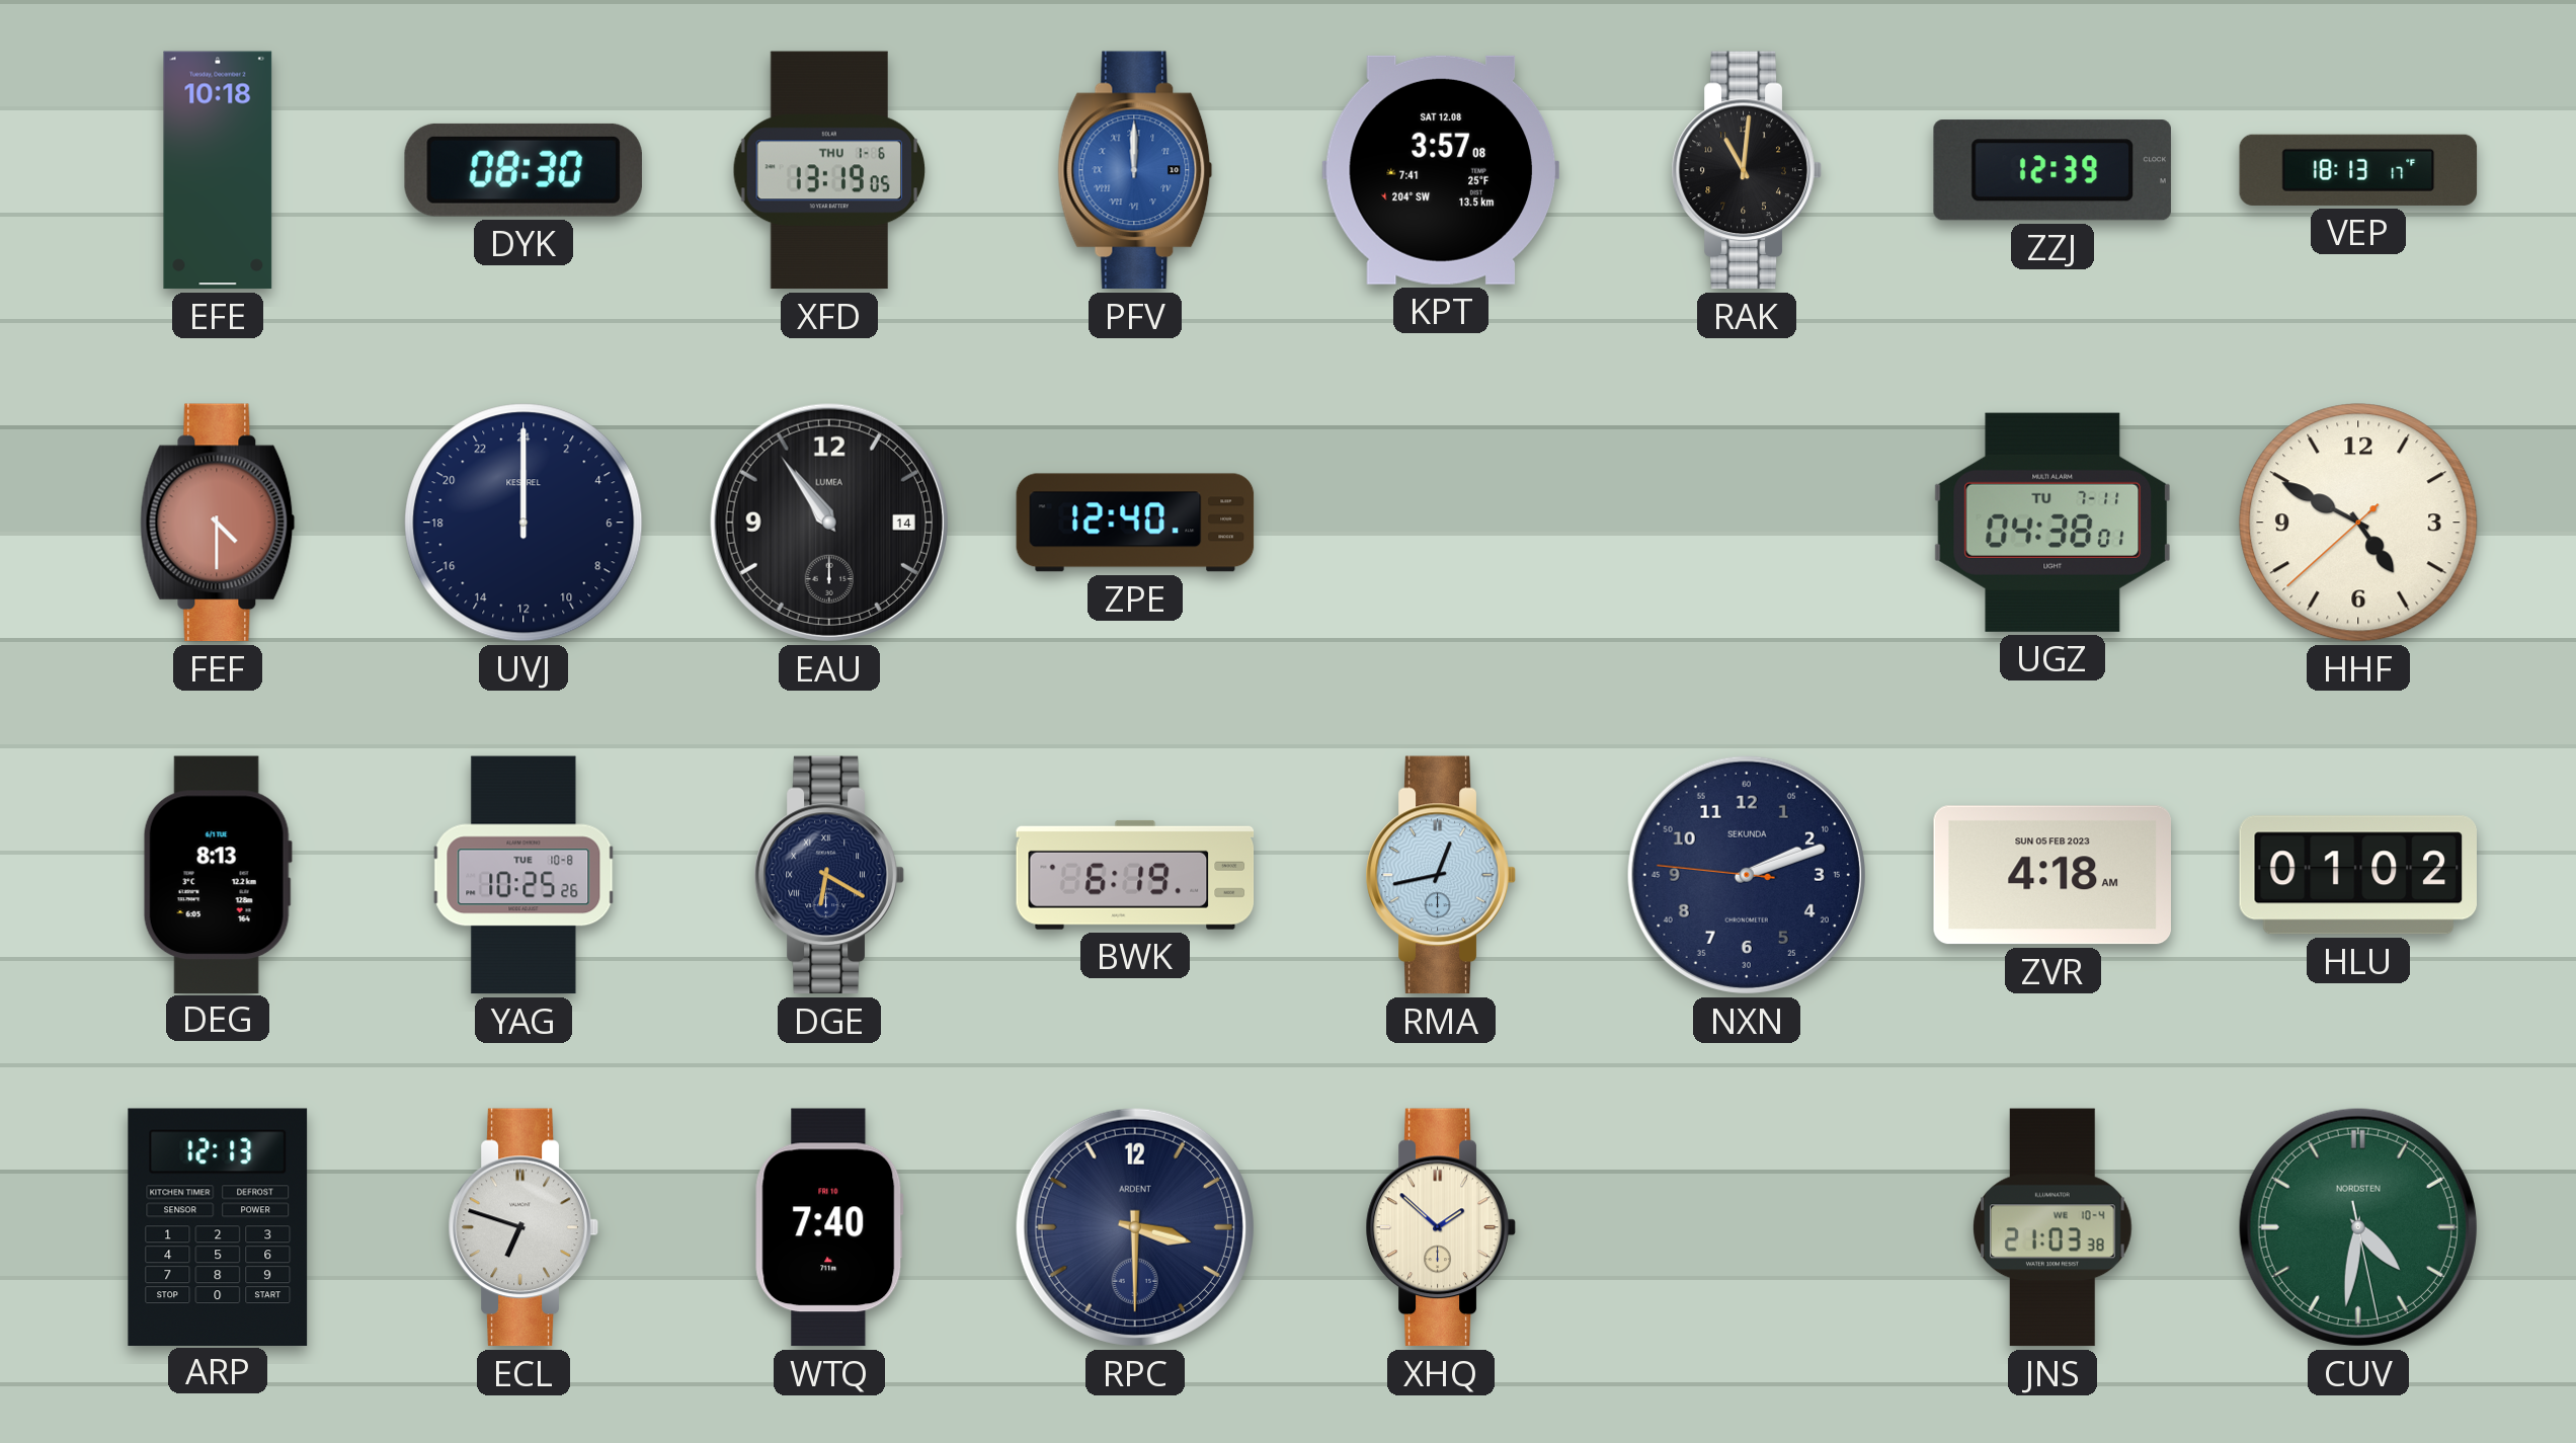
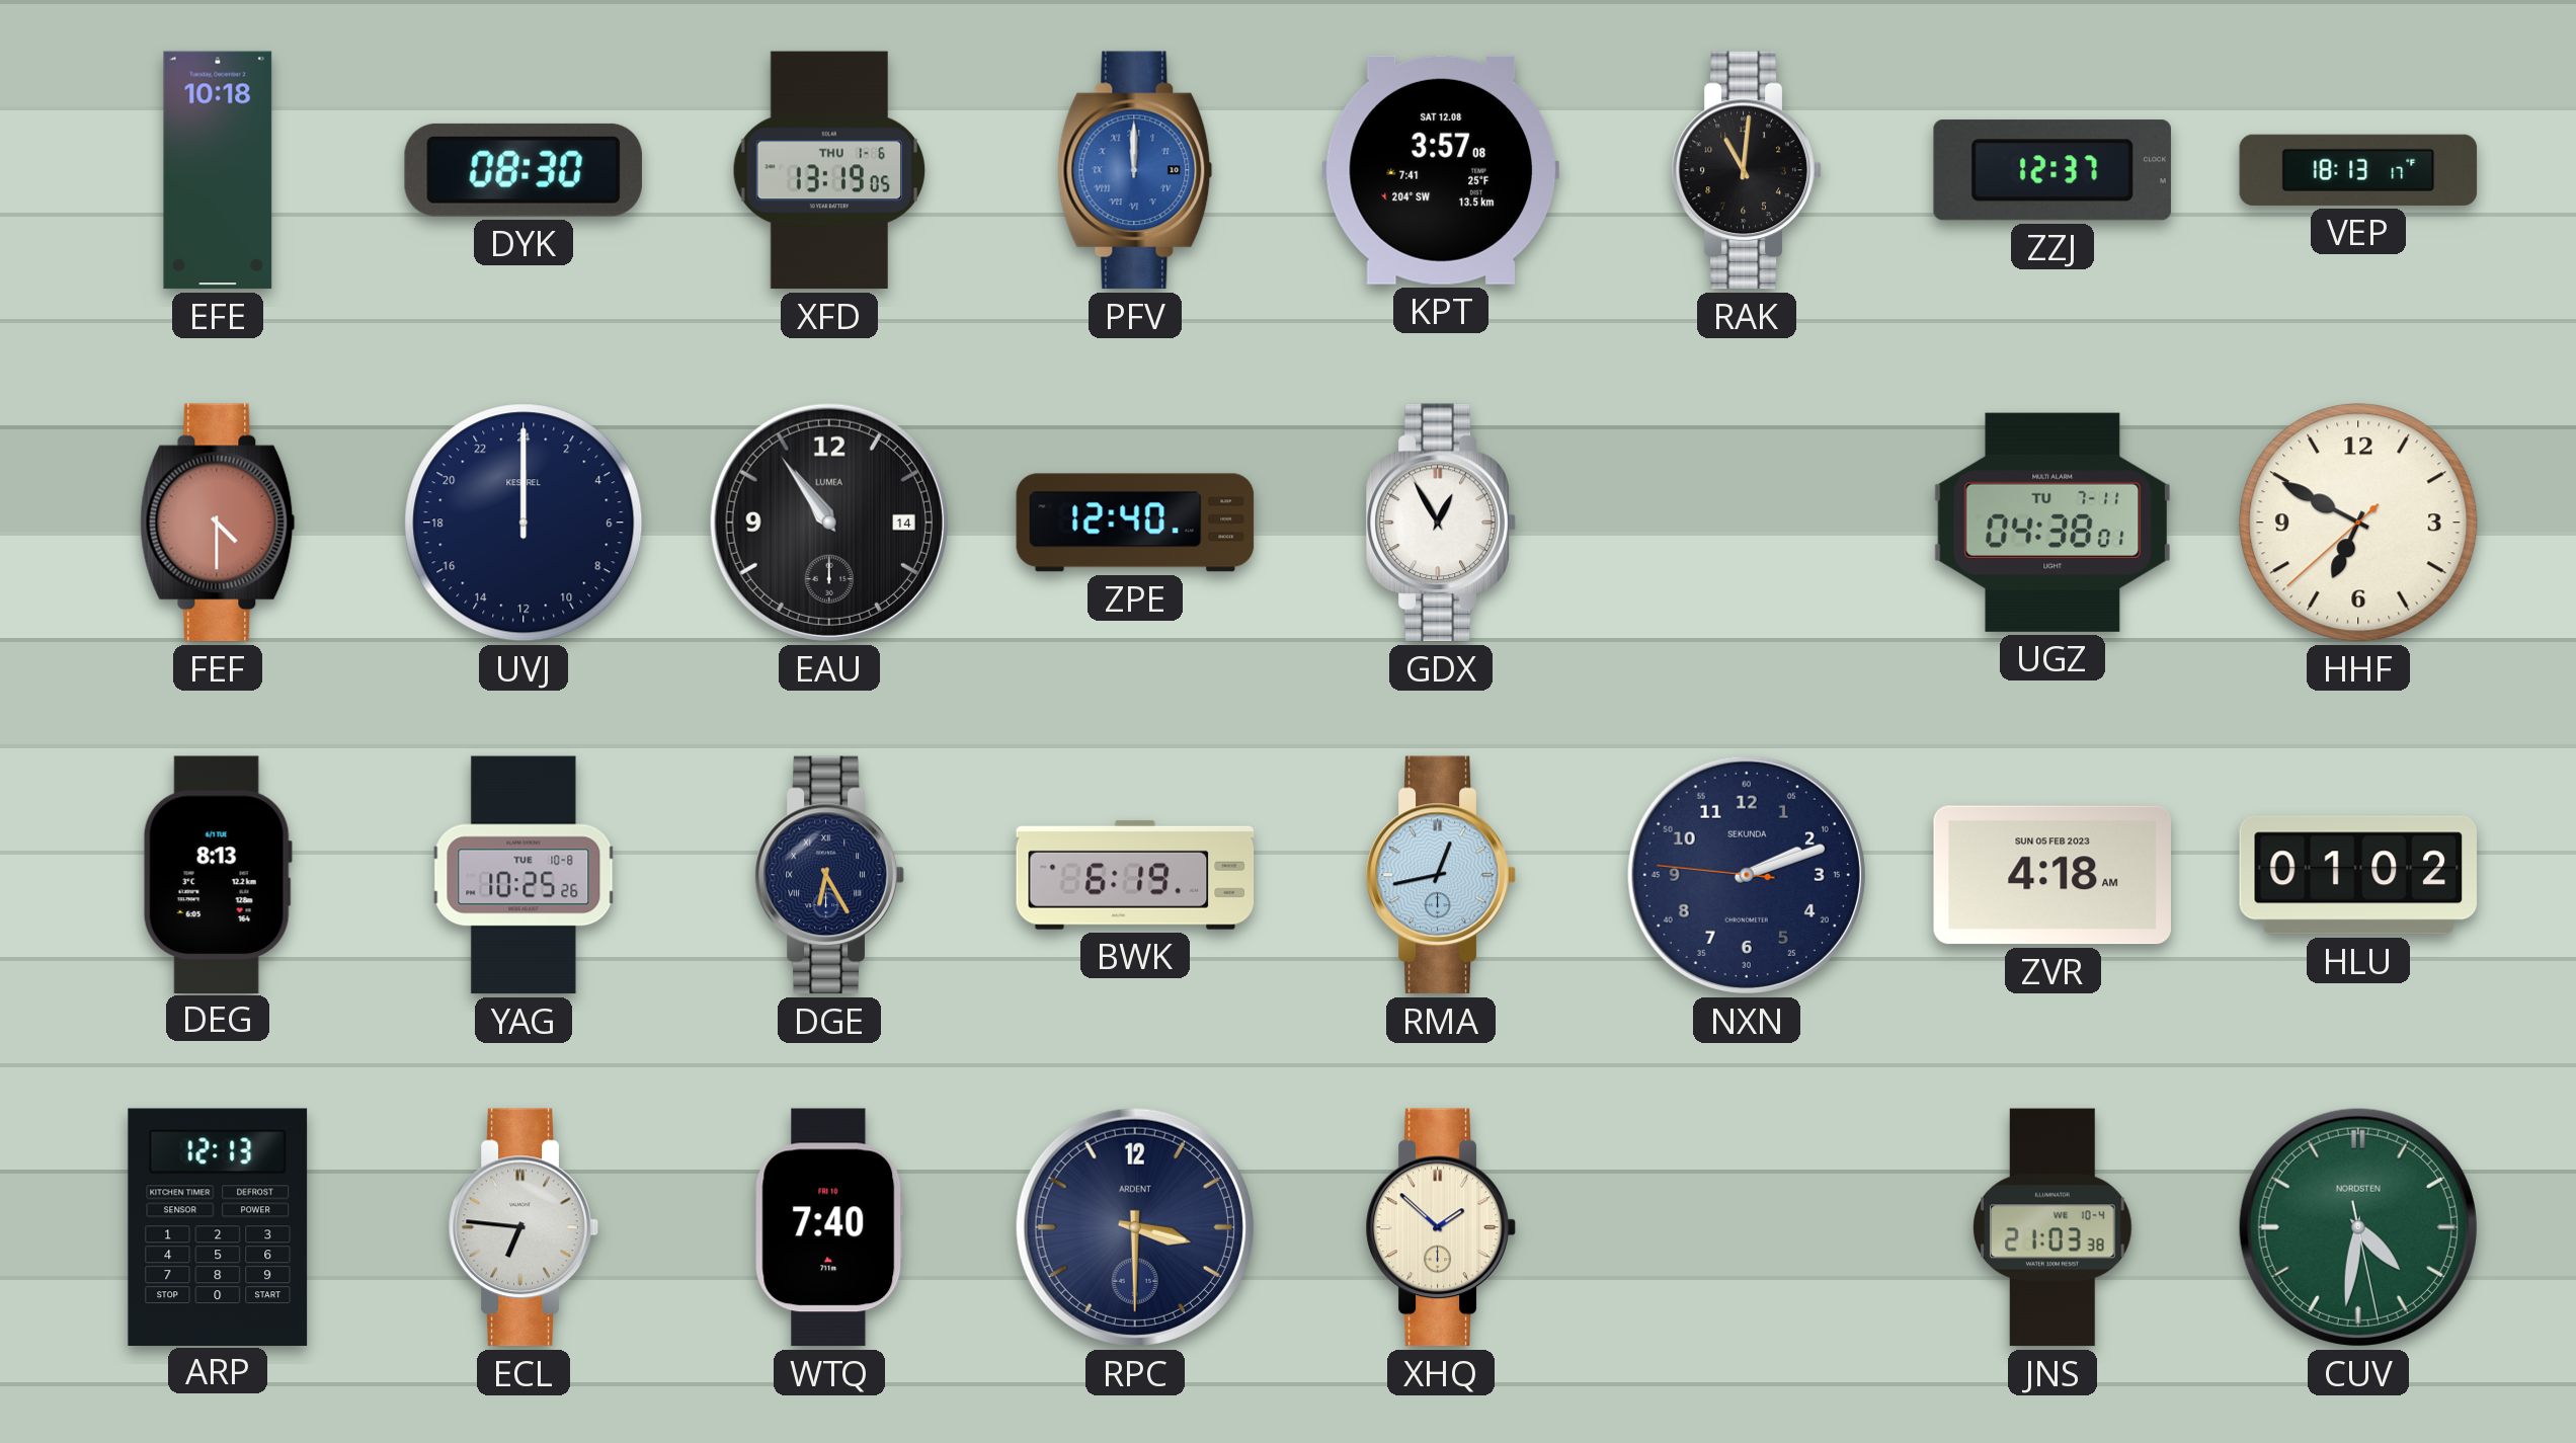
ZZJ: 12:39 -> 12:37 (2052, 170)
GDX: none -> 12:55 (1441, 523)
HHF: 4:49 -> 6:49 (2358, 523)
DGE: 6:20 -> 6:25 (829, 875)
ECL: 6:48 -> 6:46 (524, 1227)
